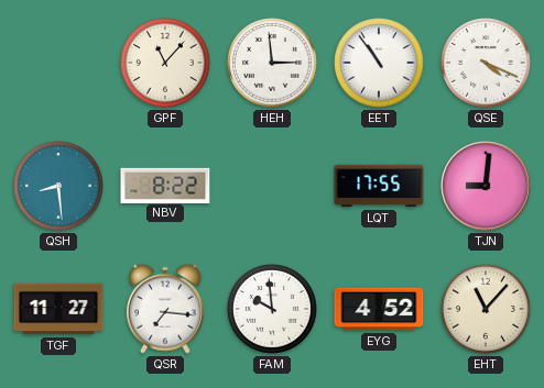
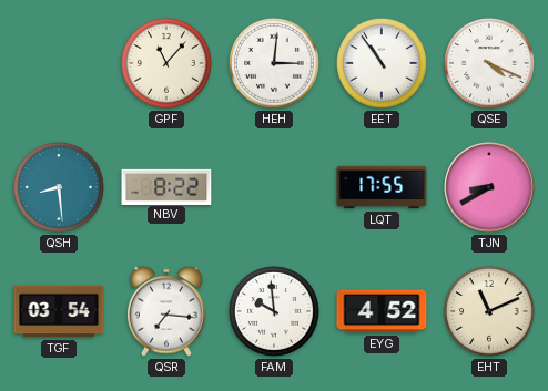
HEH: 2:59 -> 3:01 (275, 64)
TJN: 9:01 -> 8:40 (489, 187)
TGF: 11:27 -> 03:54 (59, 311)
EHT: 11:07 -> 11:11 (490, 312)
